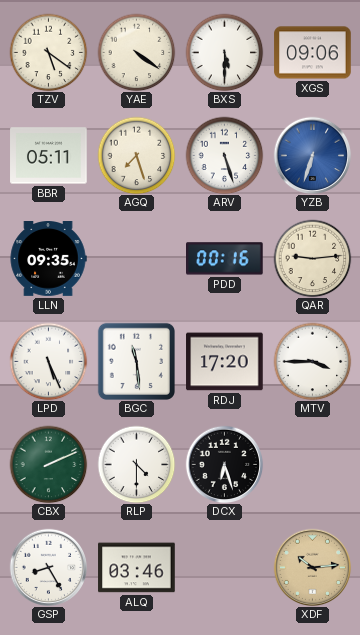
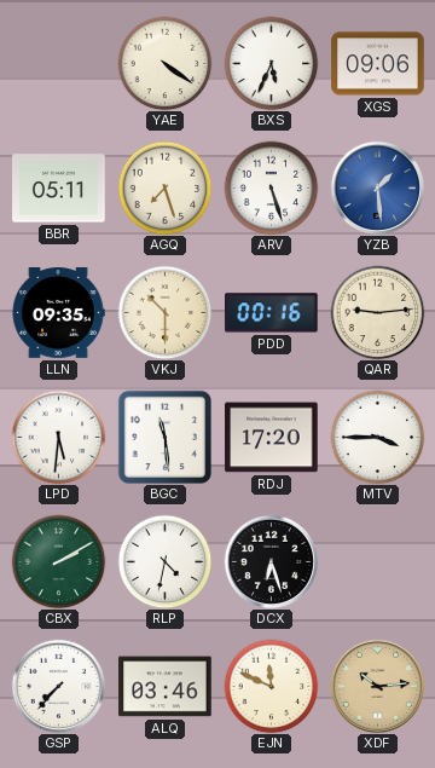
TZV: 5:21 -> none (48, 52)
BXS: 5:30 -> 5:34 (271, 63)
YZB: 6:33 -> 1:29 (377, 187)
VKJ: none -> 10:30 (164, 312)
LPD: 5:26 -> 5:31 (58, 437)
CBX: 2:11 -> 2:10 (58, 561)
RLP: 4:30 -> 4:32 (164, 561)
GSP: 8:25 -> 7:37 (58, 686)
EJN: none -> 11:49 (271, 686)
